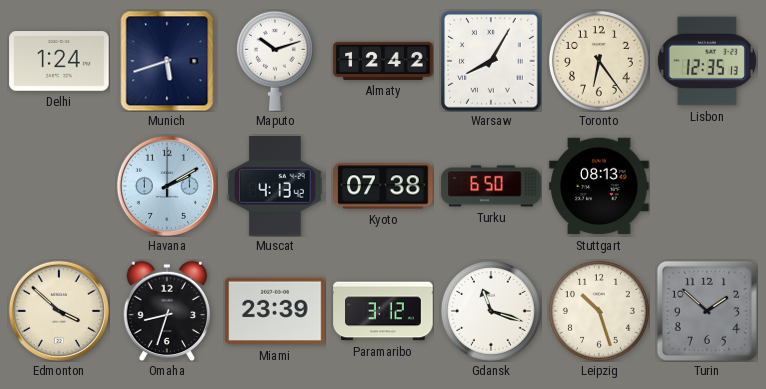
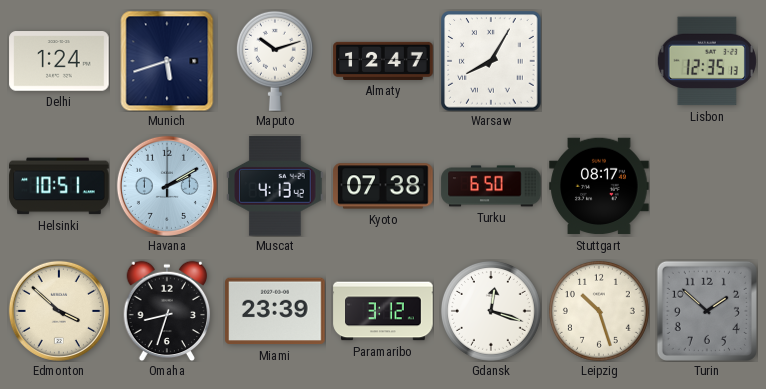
Almaty: 12:42 -> 12:47 (383, 61)
Toronto: 6:24 -> none (599, 61)
Helsinki: none -> 10:51 (59, 186)
Stuttgart: 08:13 -> 08:17 (599, 186)
Gdansk: 11:18 -> 12:18 (491, 311)
